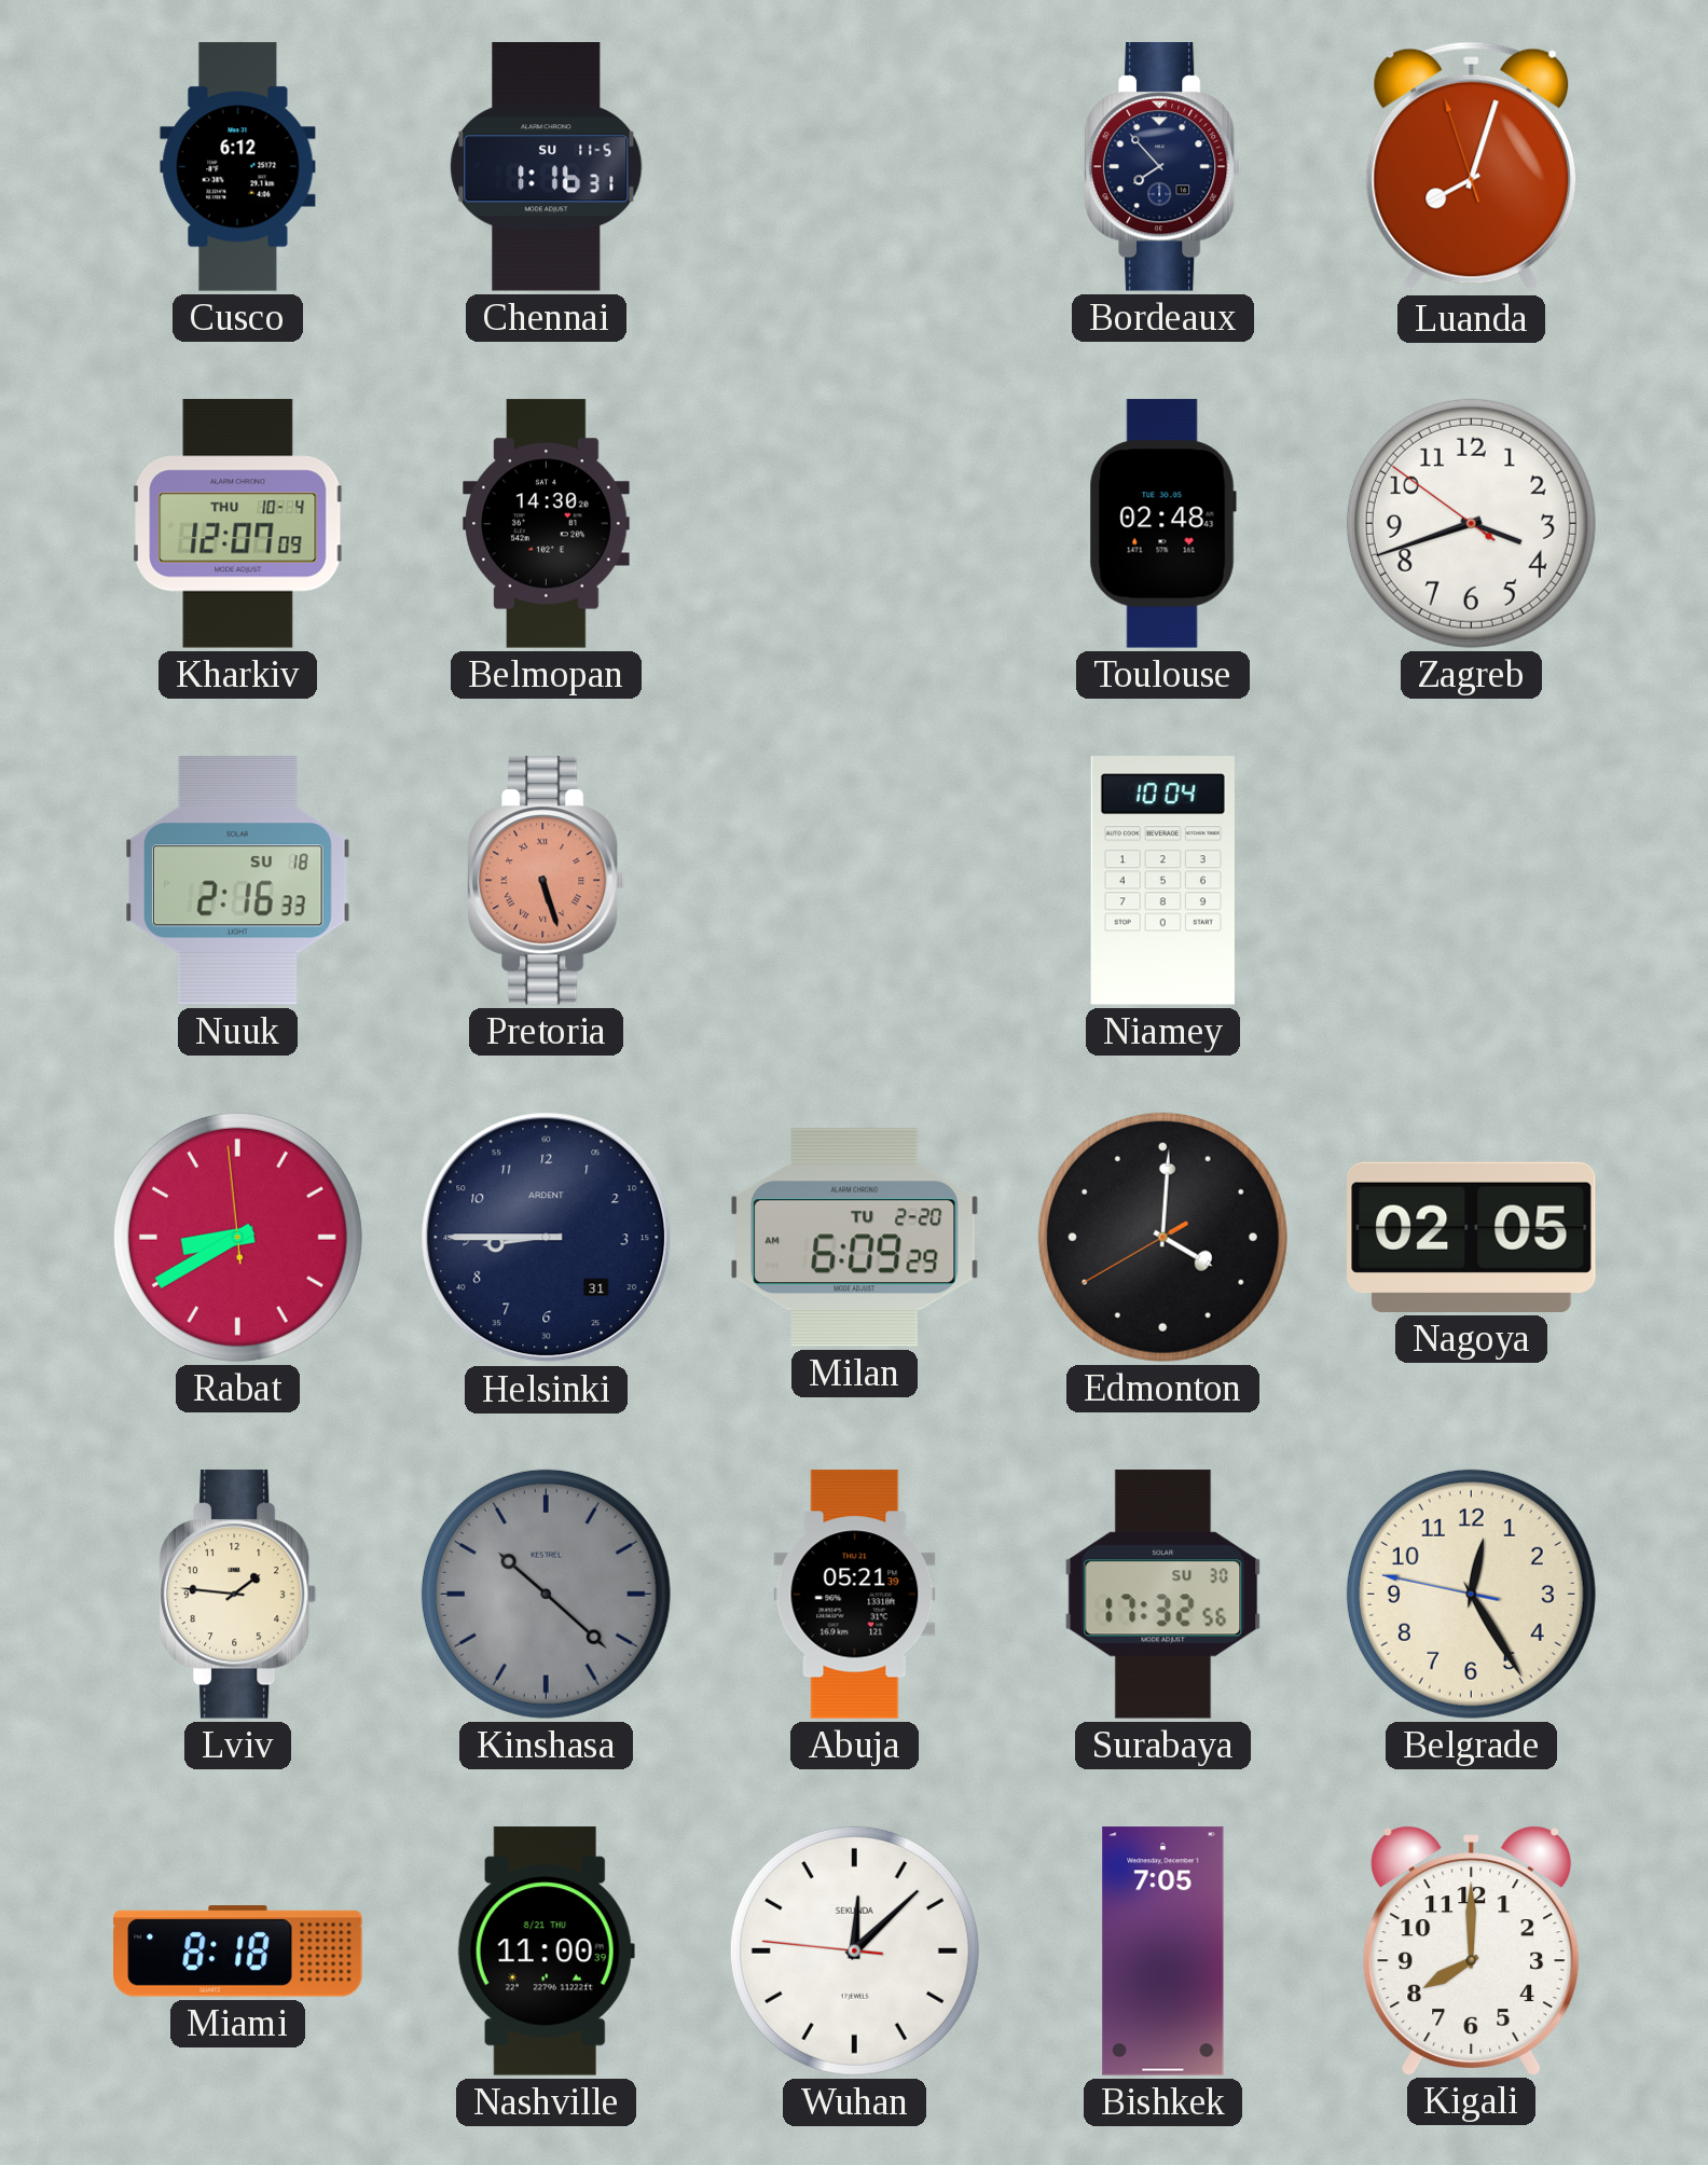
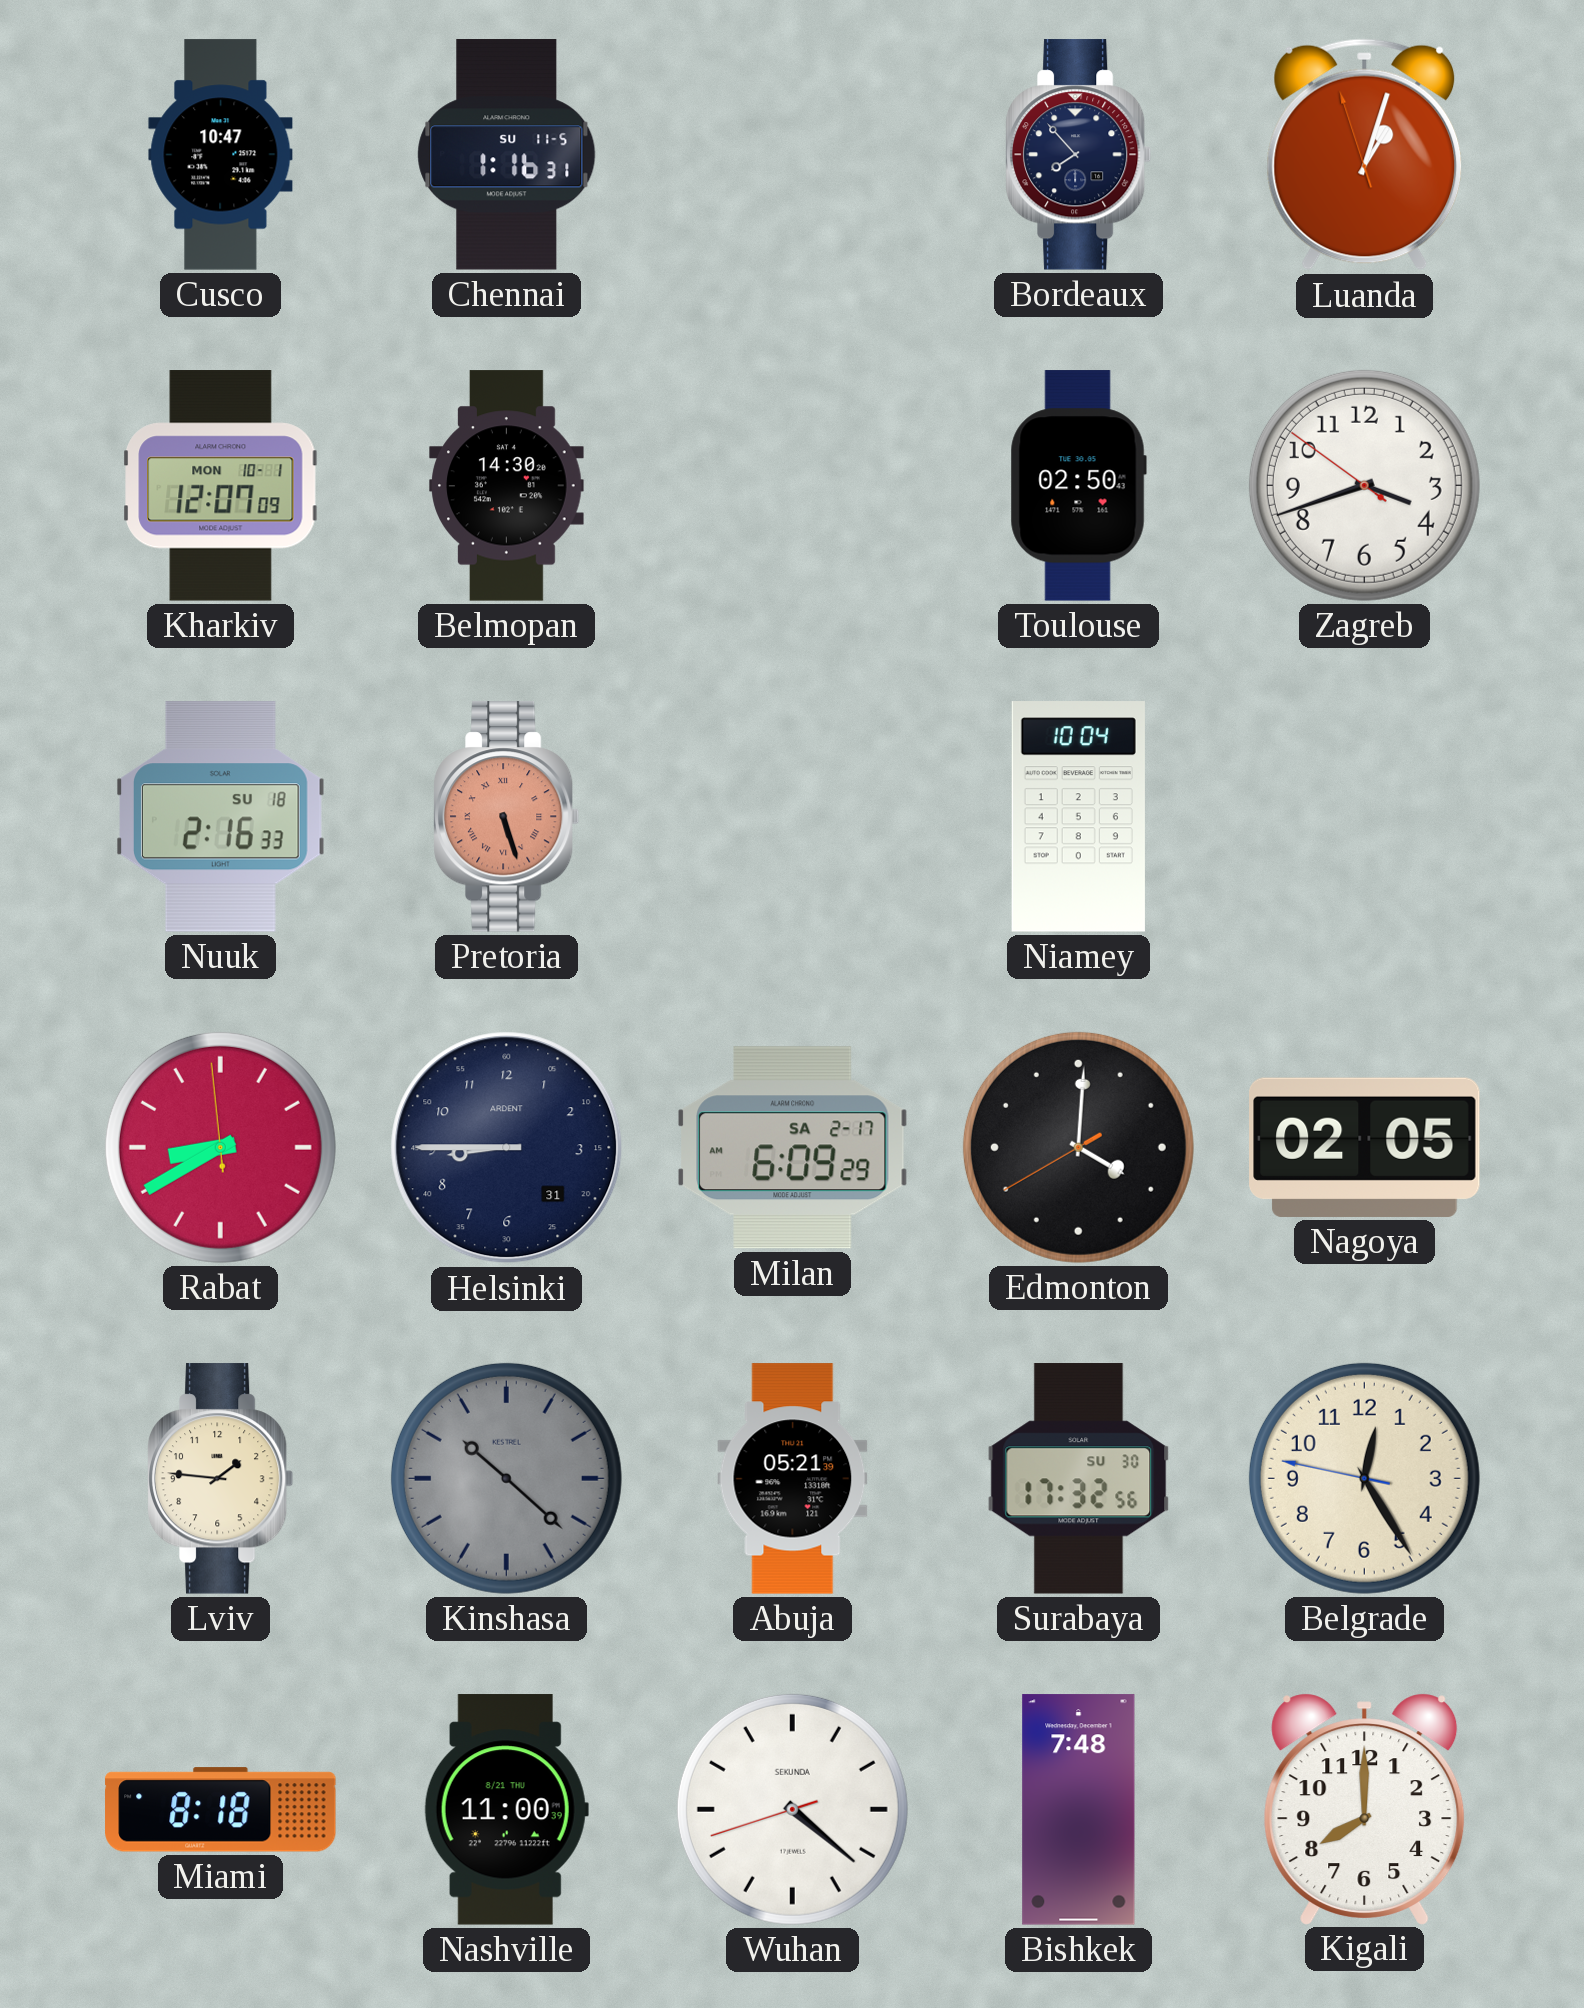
Cusco: 6:12 -> 10:47 (221, 155)
Luanda: 8:02 -> 1:02 (1365, 155)
Kharkiv date: THU 10-4 -> MON 10-1 (221, 486)
Toulouse: 02:48 -> 02:50 (1078, 486)
Milan date: TU 2-20 -> SA 2-17 (793, 1148)
Wuhan: 12:07 -> 4:21 (792, 1809)
Bishkek: 7:05 -> 7:48 (1079, 1810)
